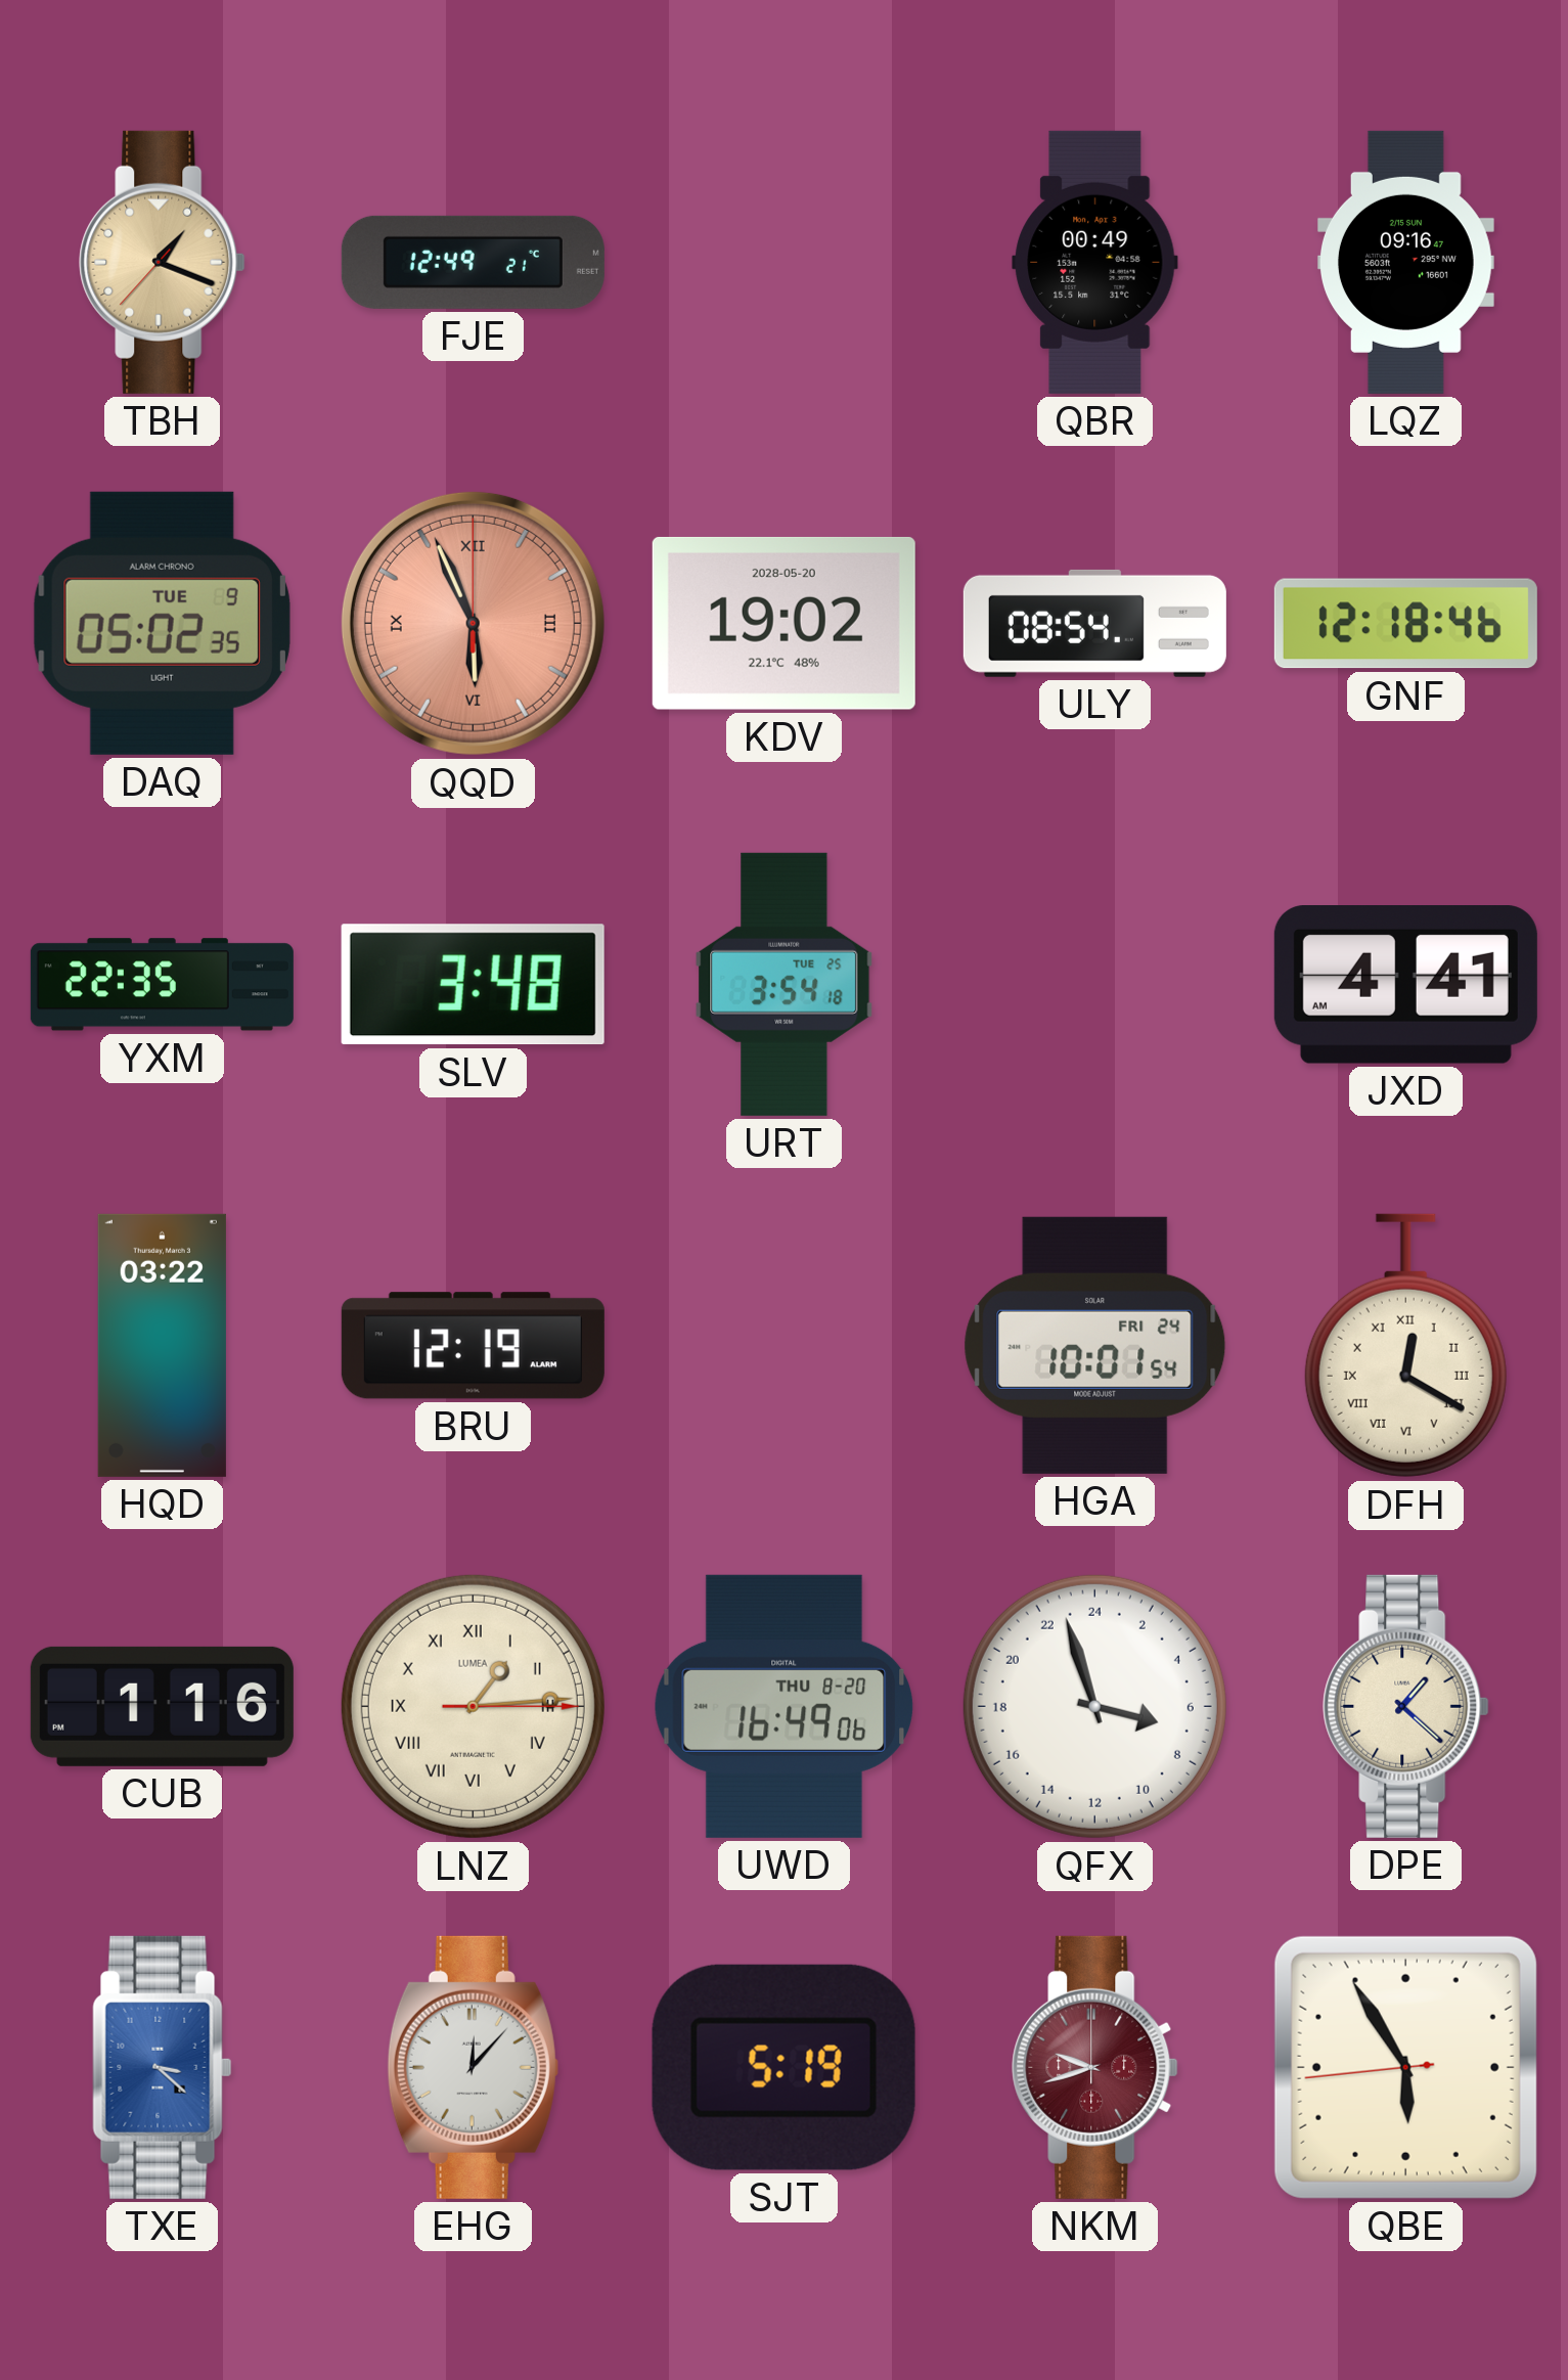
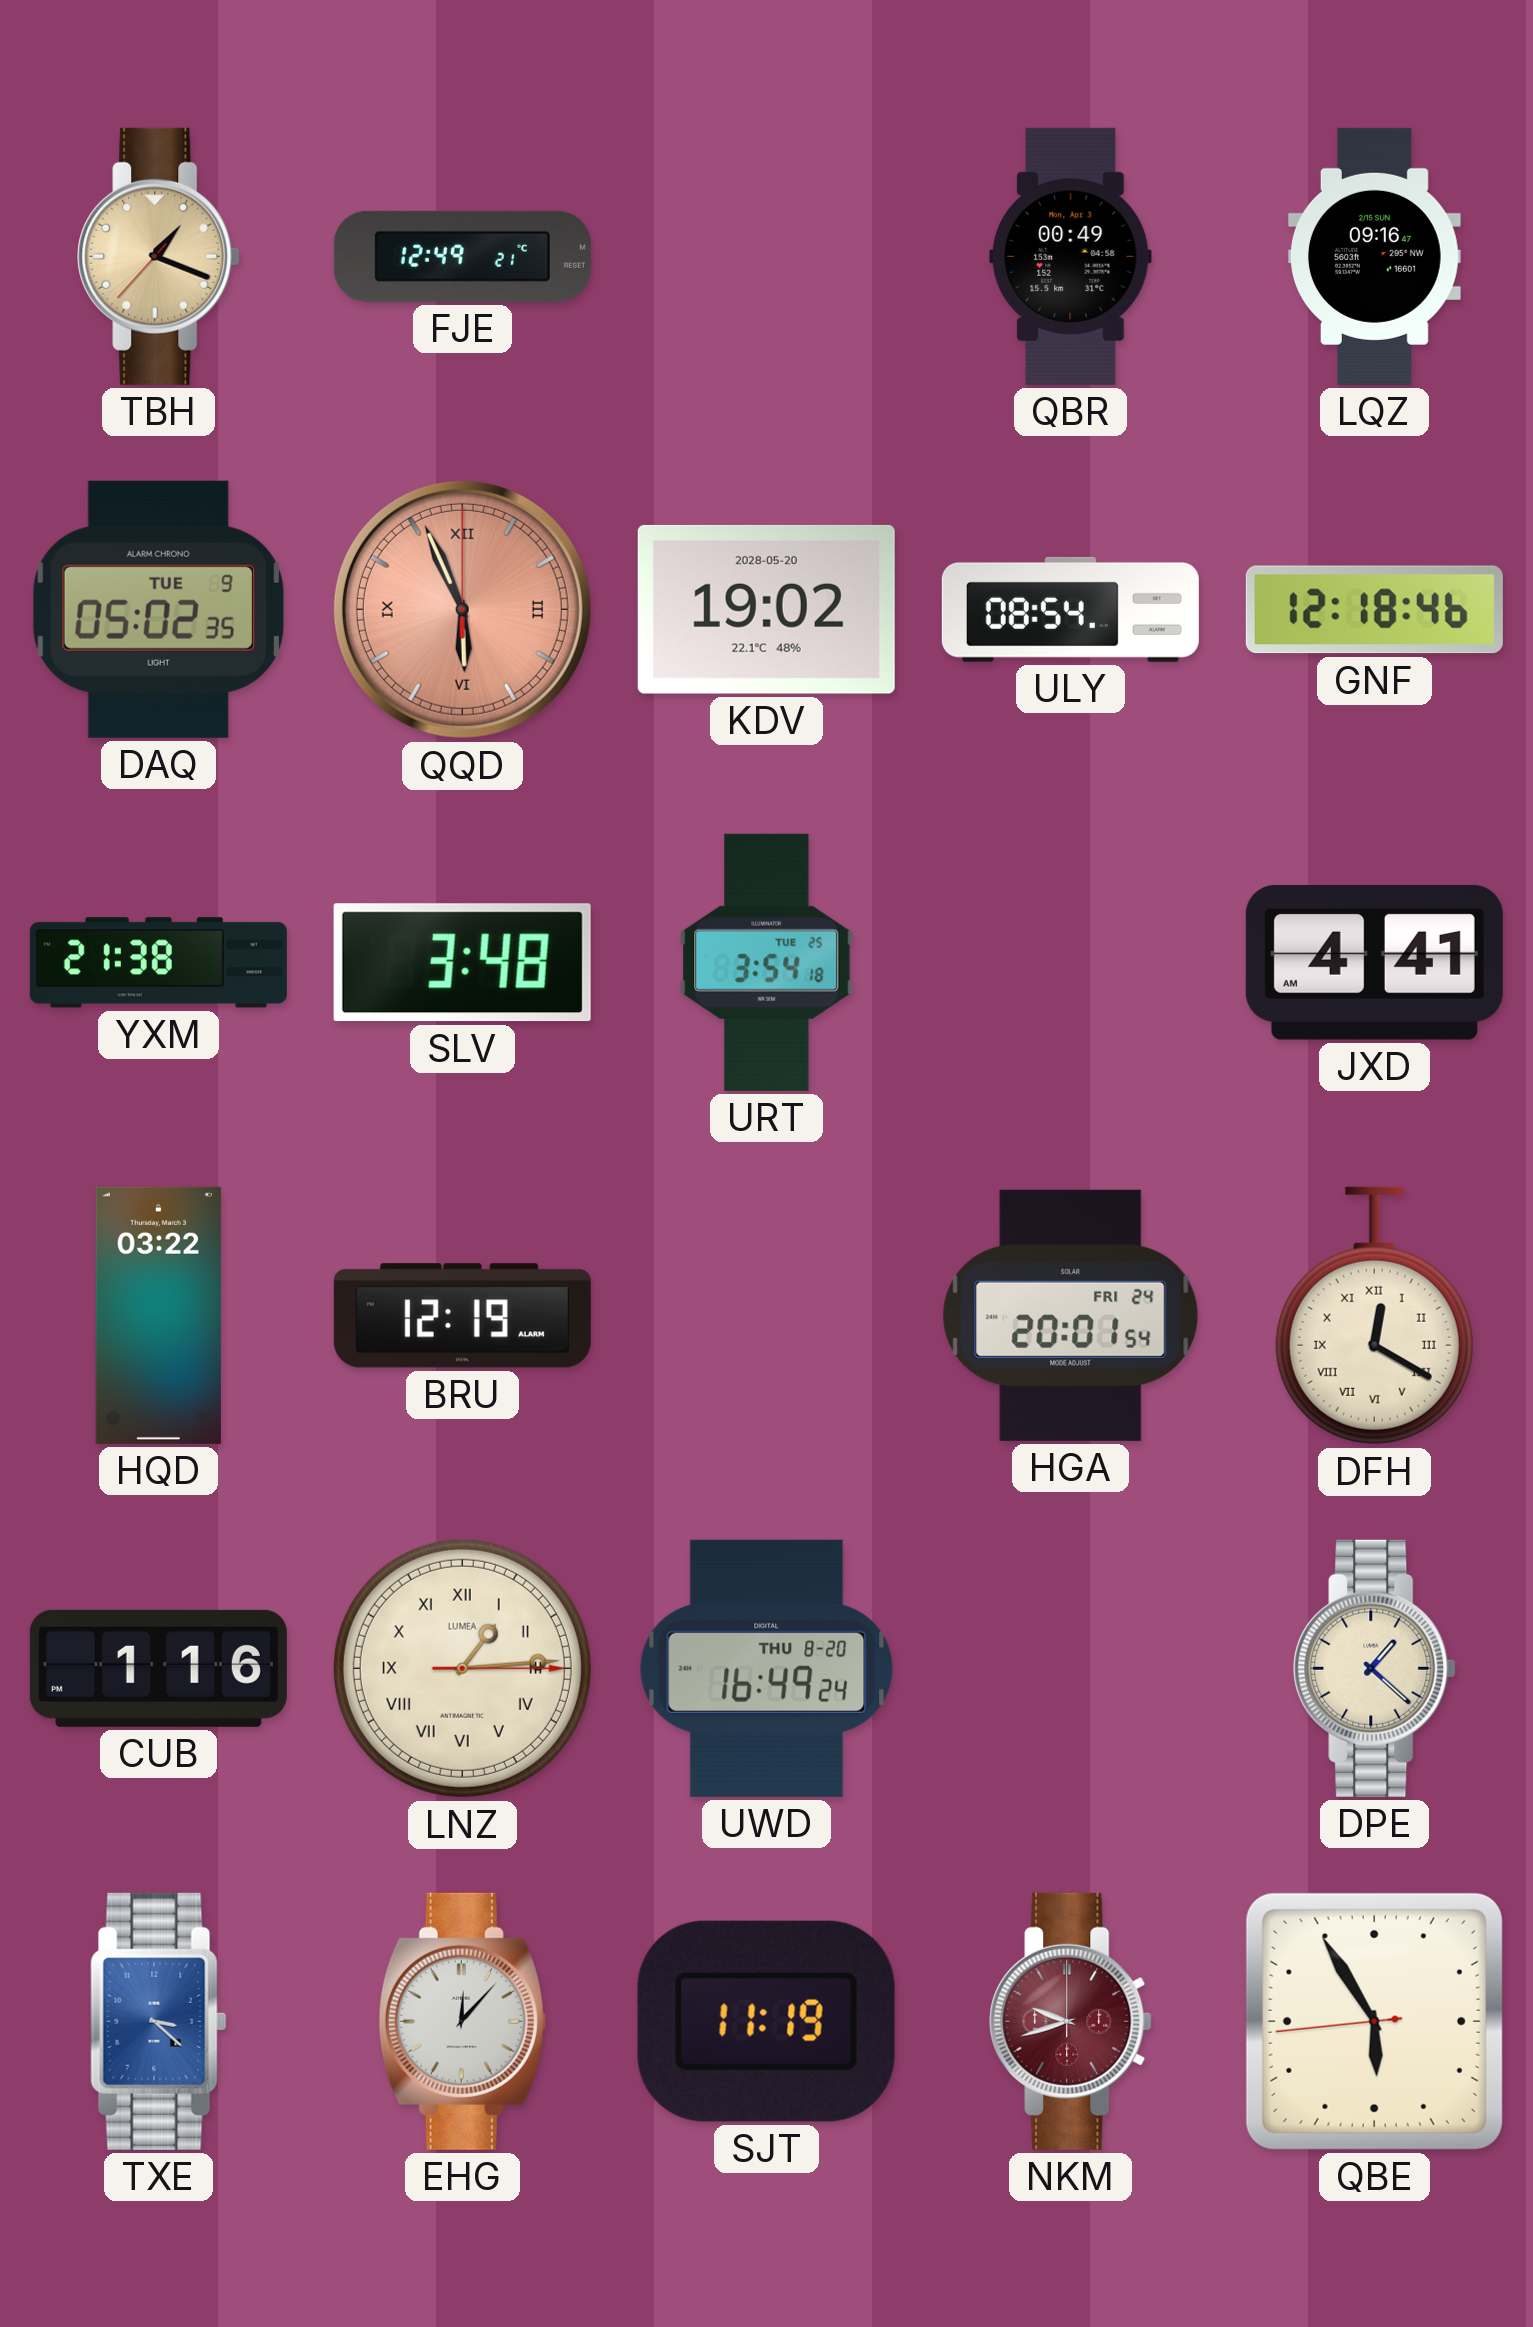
YXM: 22:35 -> 21:38 (158, 963)
HGA: 10:01 -> 20:01 (1071, 1315)
UWD: 16:49:06 -> 16:49:24 (767, 1668)
QFX: 6:57 -> none (1094, 1706)
SJT: 5:19 -> 11:19 (766, 2021)
